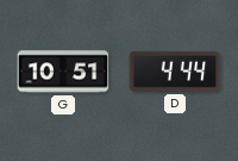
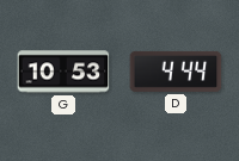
G: 10:51 -> 10:53 (63, 72)
